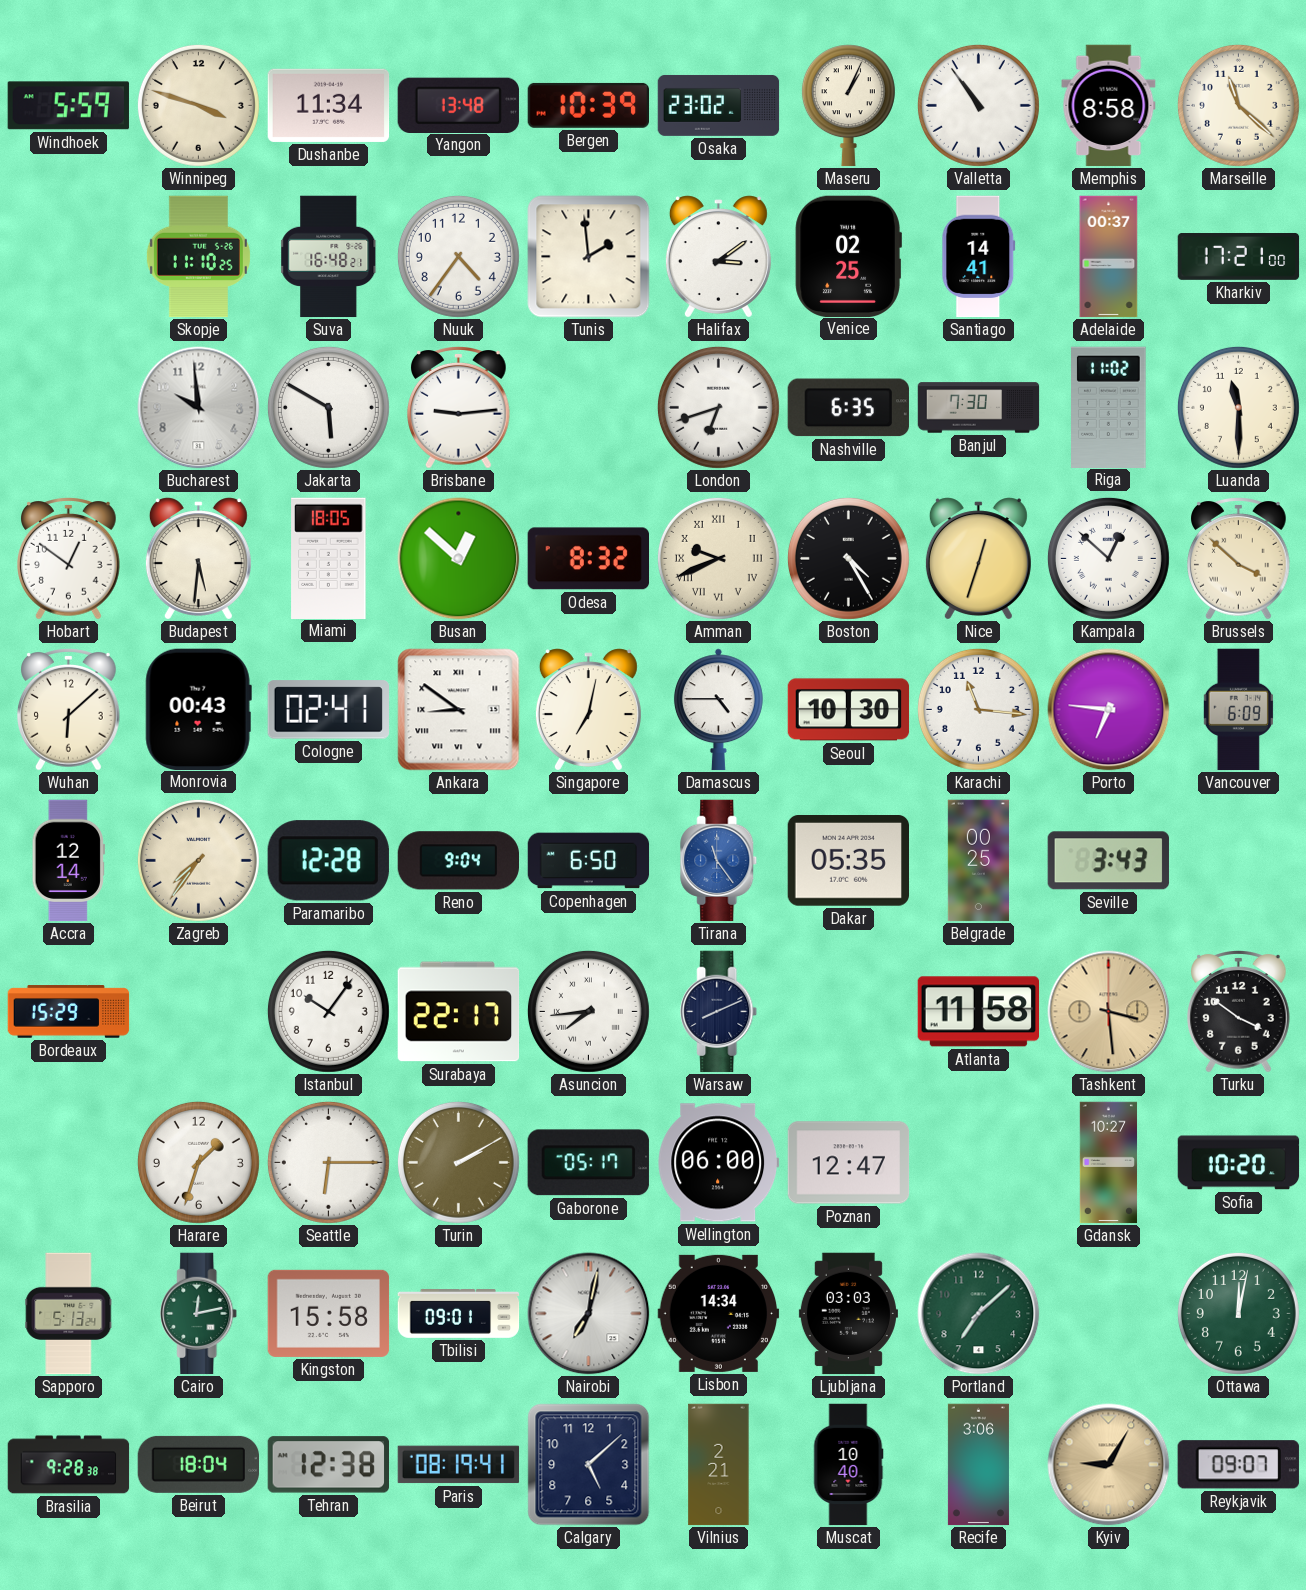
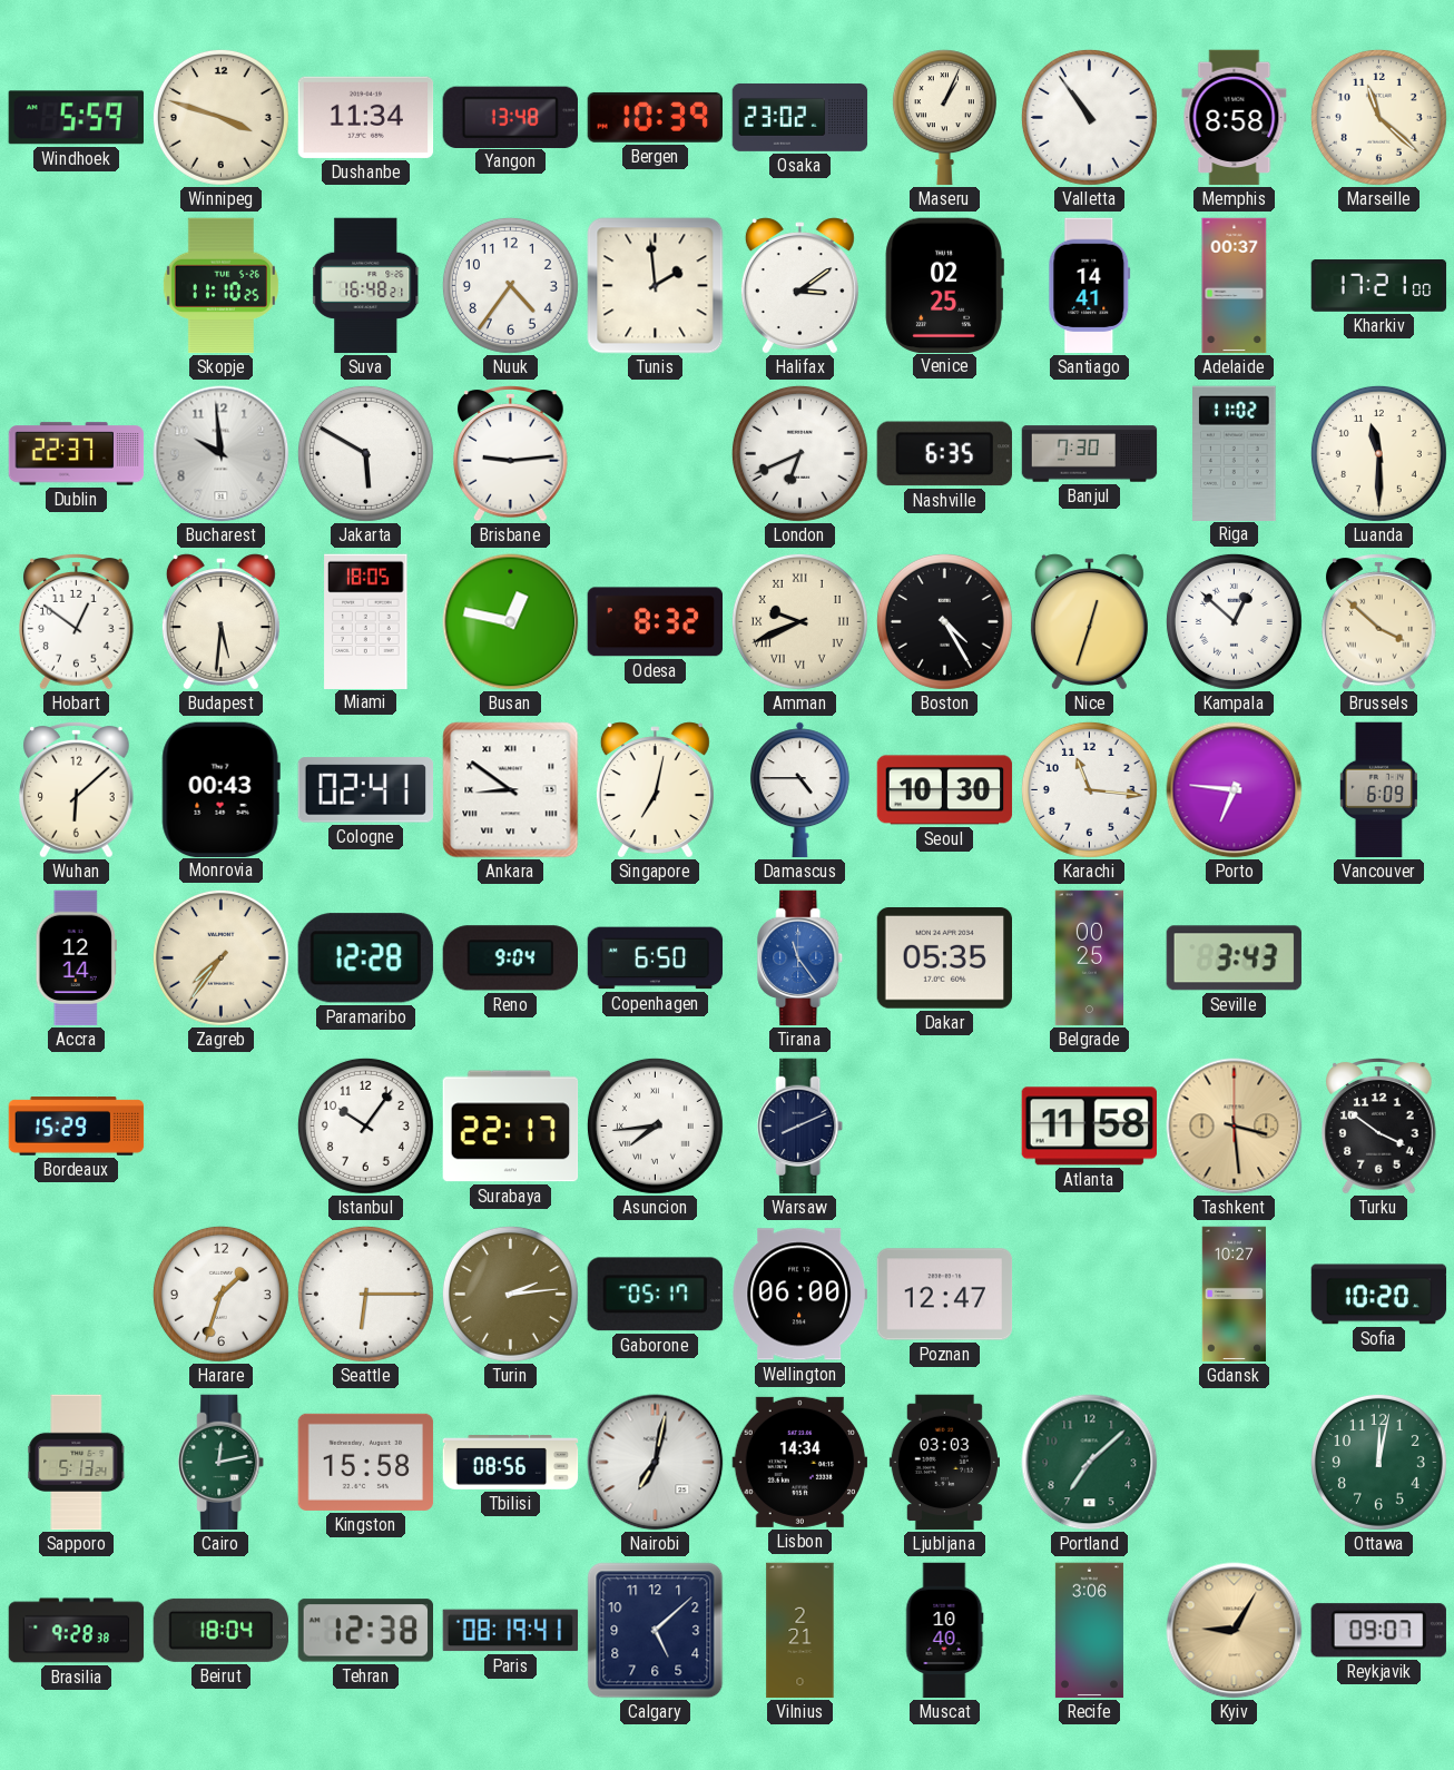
Dublin: none -> 22:37 (77, 454)
London: 6:42 -> 6:41 (799, 453)
Busan: 12:52 -> 12:47 (511, 622)
Turin: 2:10 -> 2:14 (510, 1294)
Tbilisi: 09:01 -> 08:56 (511, 1463)
